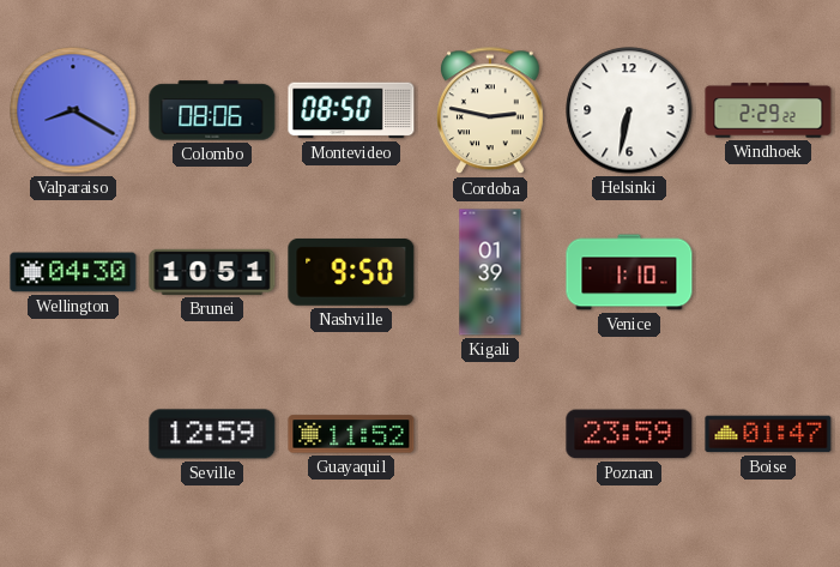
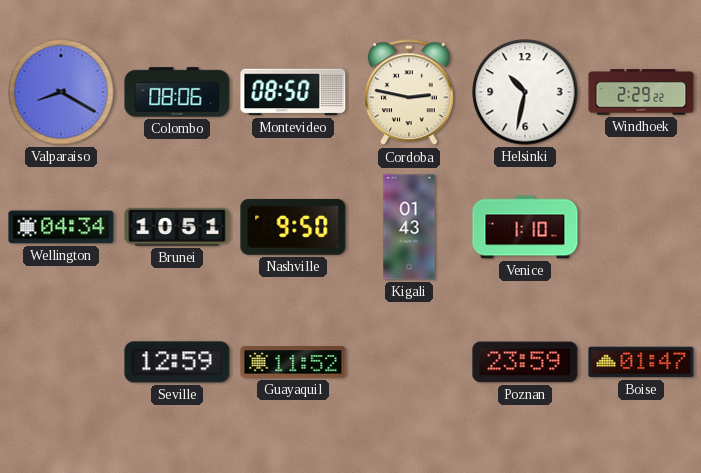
Helsinki: 6:32 -> 10:32 (525, 92)
Wellington: 04:30 -> 04:34 (61, 227)
Kigali: 01:39 -> 01:43 (409, 227)
